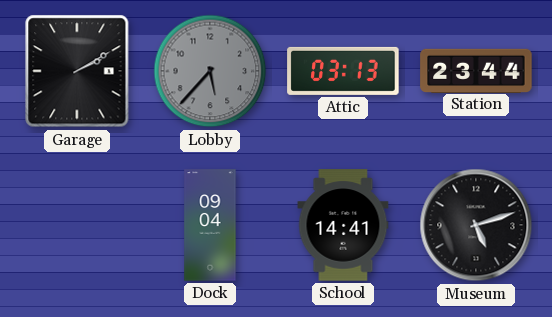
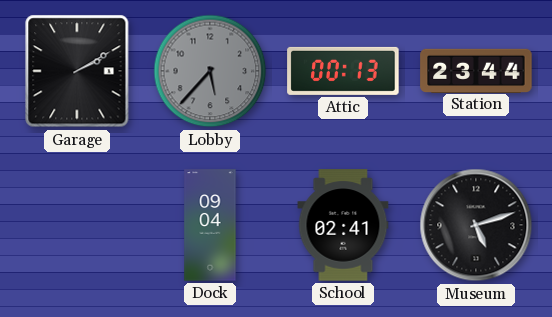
Attic: 03:13 -> 00:13 (343, 71)
School: 14:41 -> 02:41 (343, 225)
